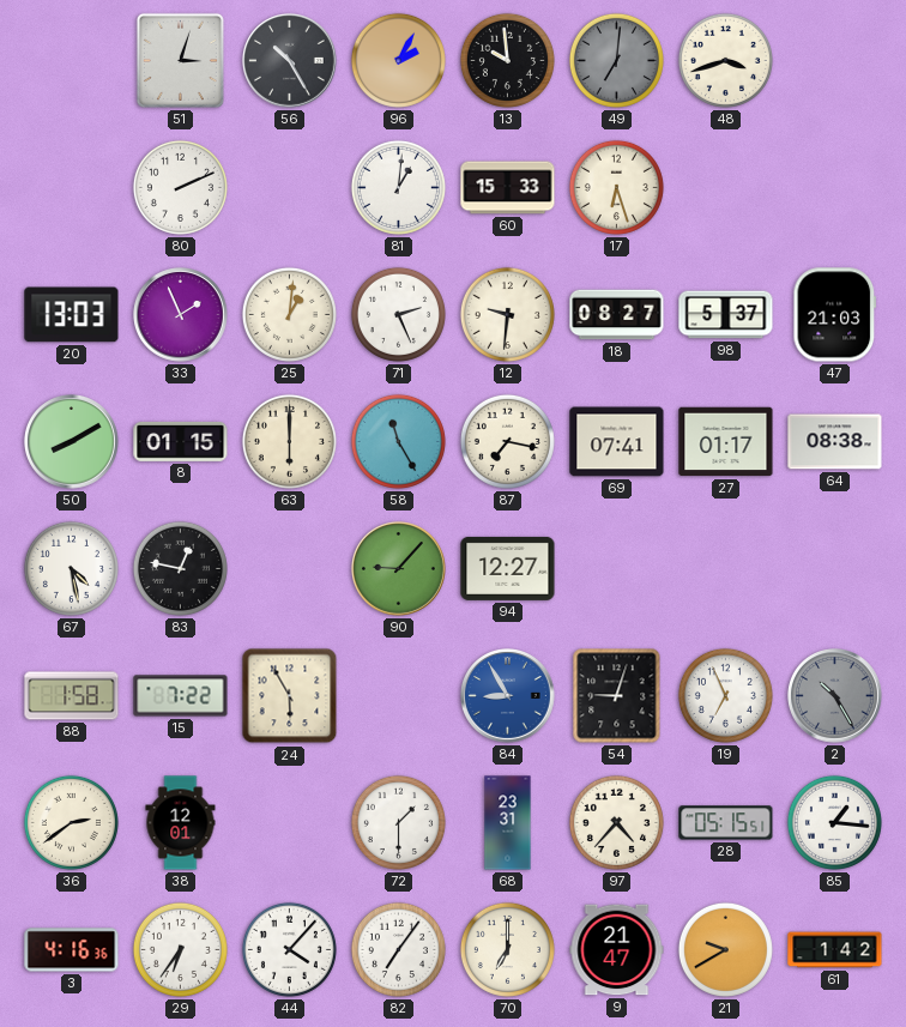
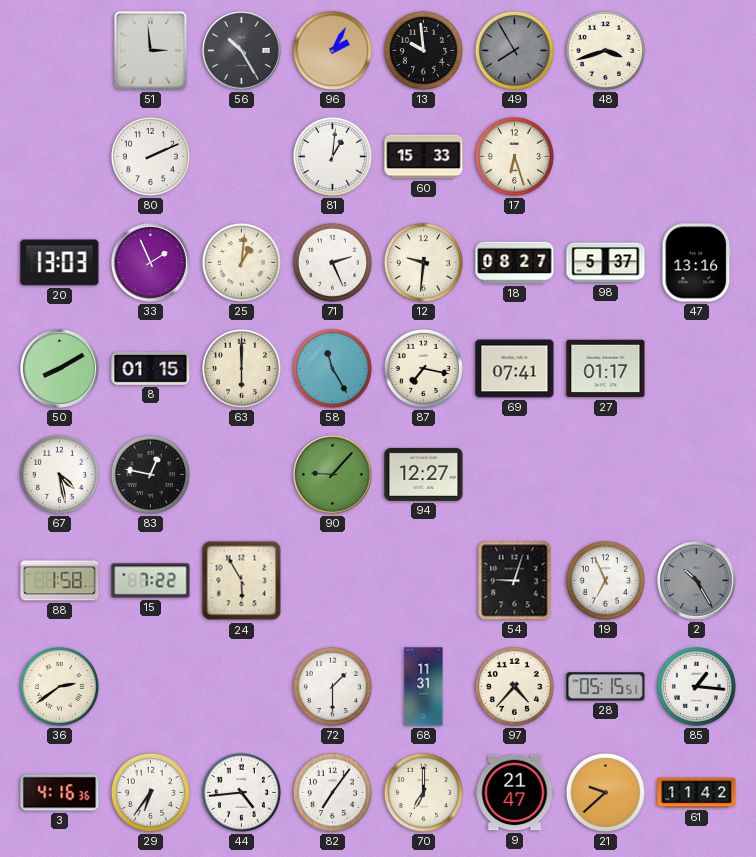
51: 3:03 -> 2:59 (150, 50)
49: 7:01 -> 7:55 (514, 50)
47: 21:03 -> 13:16 (697, 263)
64: 08:38 -> none (835, 442)
84: 8:55 -> none (508, 696)
38: 12:01 -> none (181, 823)
68: 23:31 -> 11:31 (424, 687)
44: 4:07 -> 4:44 (241, 792)
21: 9:40 -> 9:38 (605, 792)
61: 1:42 -> 11:42 (697, 793)
